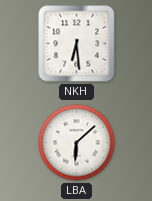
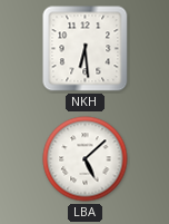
LBA: 6:08 -> 5:08 (86, 159)
